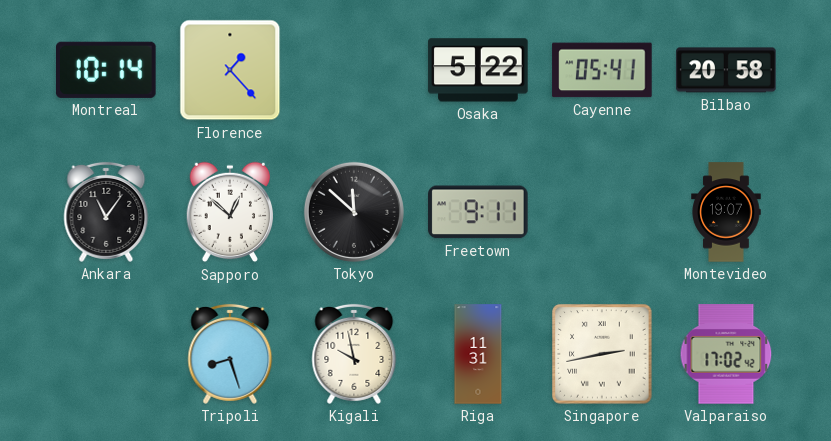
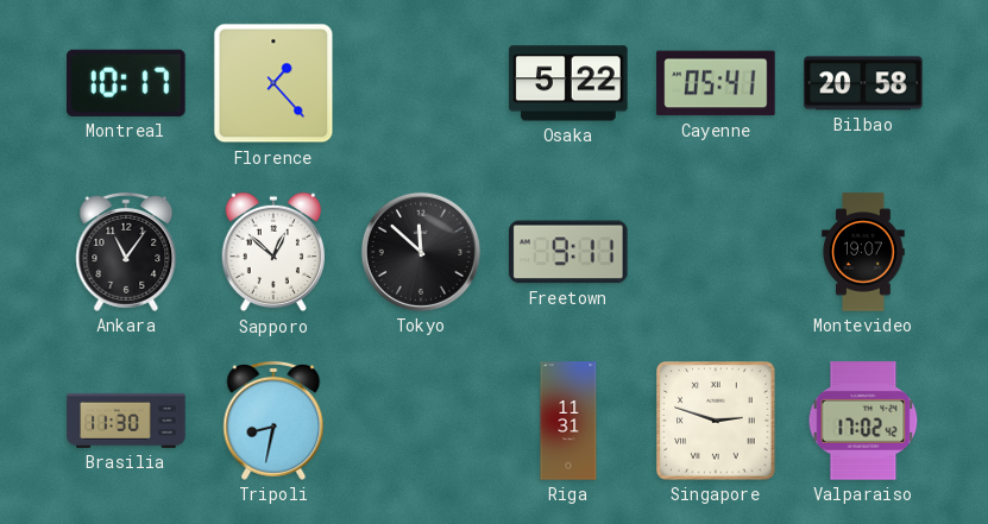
Montreal: 10:14 -> 10:17 (126, 83)
Brasilia: none -> 11:30 (126, 421)
Tripoli: 8:27 -> 8:32 (273, 421)
Kigali: 9:58 -> none (354, 354)
Singapore: 2:43 -> 2:48 (716, 421)
